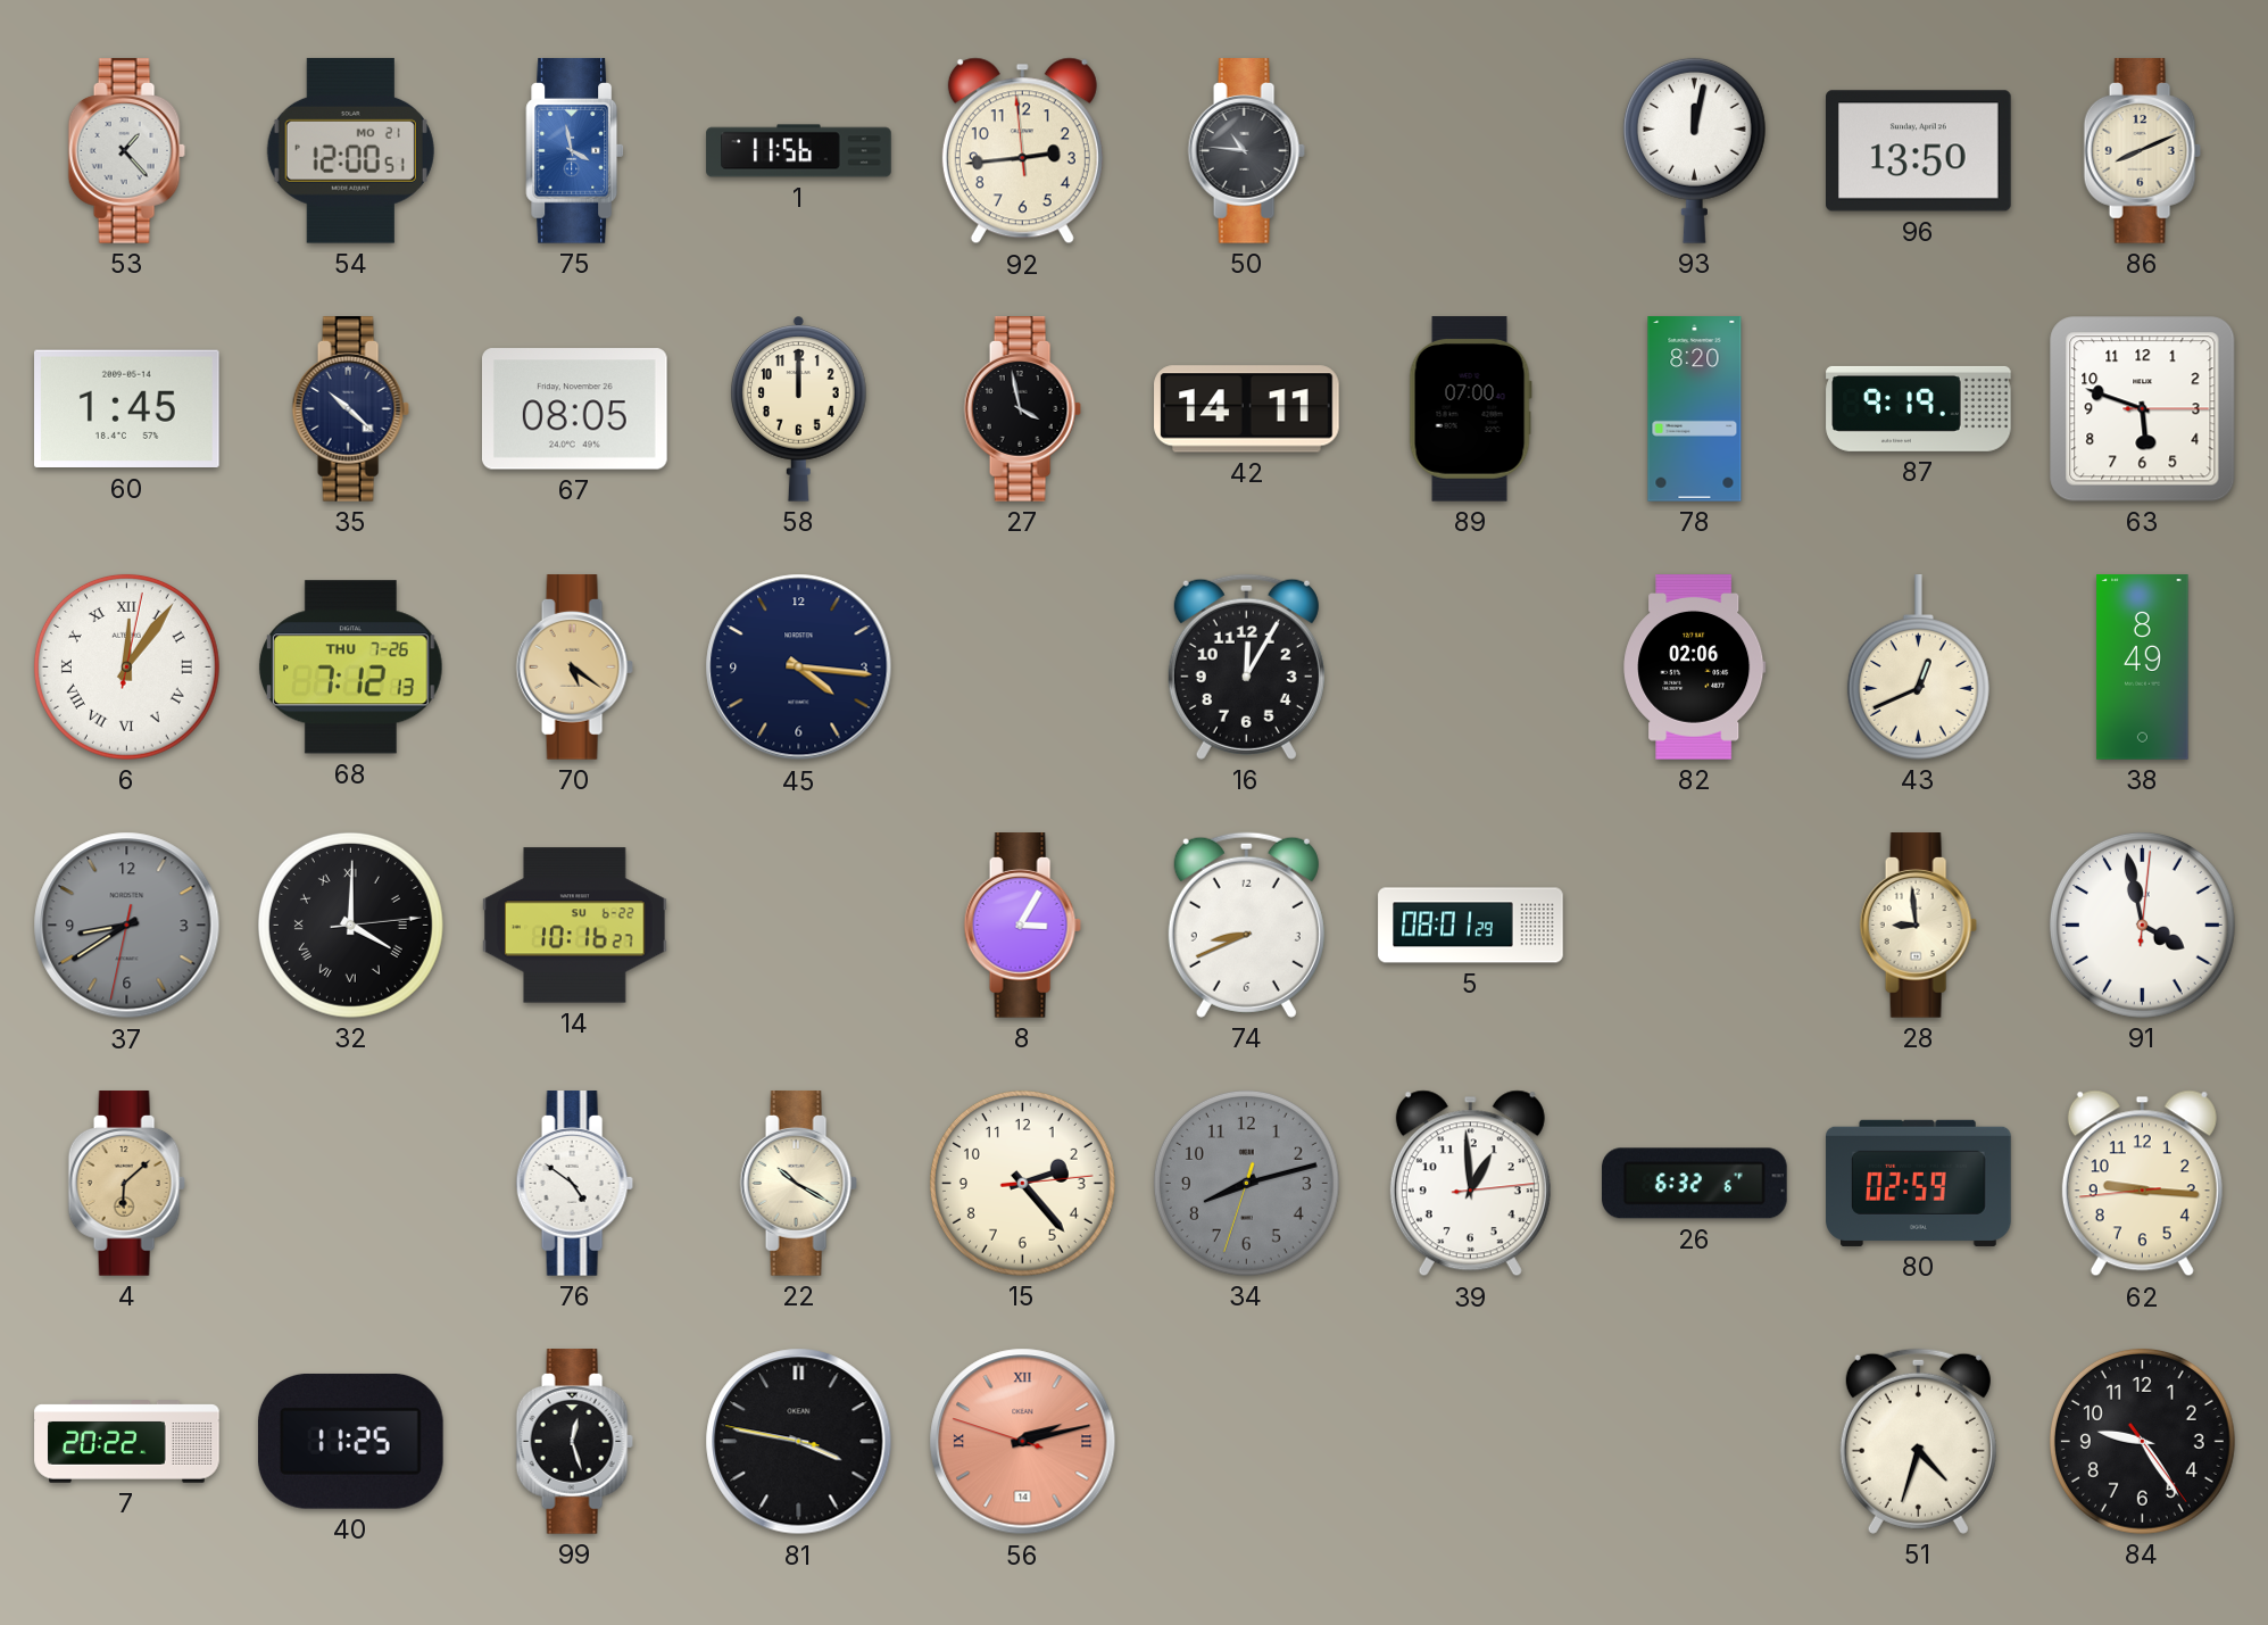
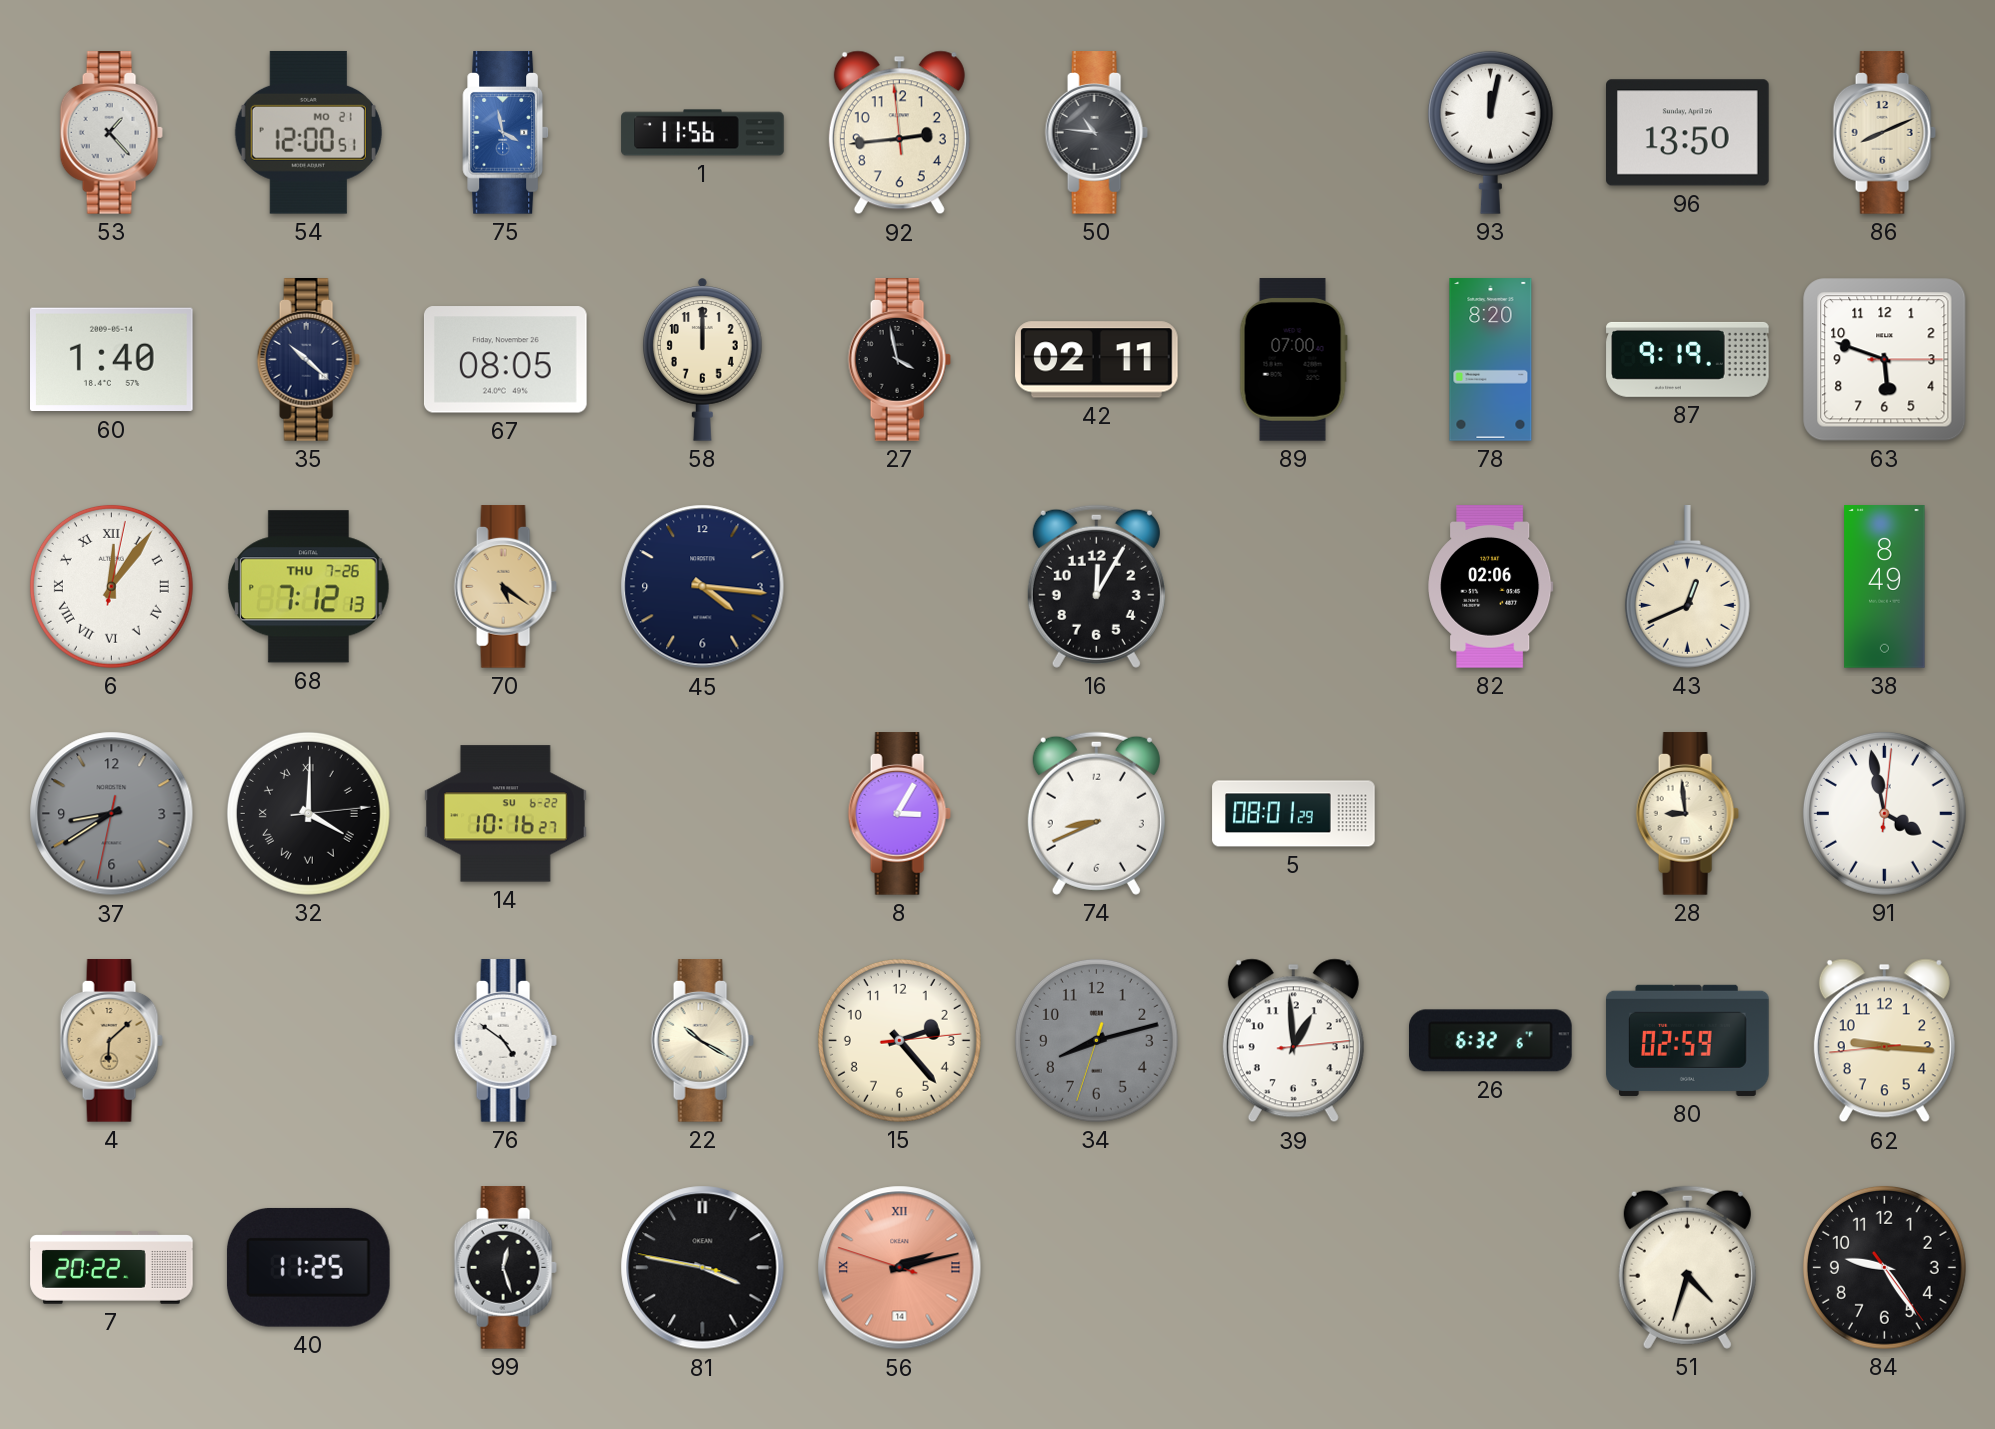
60: 1:45 -> 1:40 (112, 360)
42: 14:11 -> 02:11 (1097, 360)
